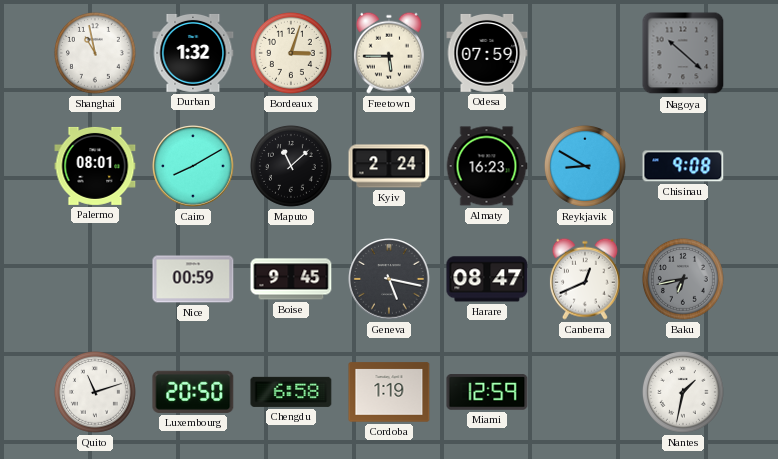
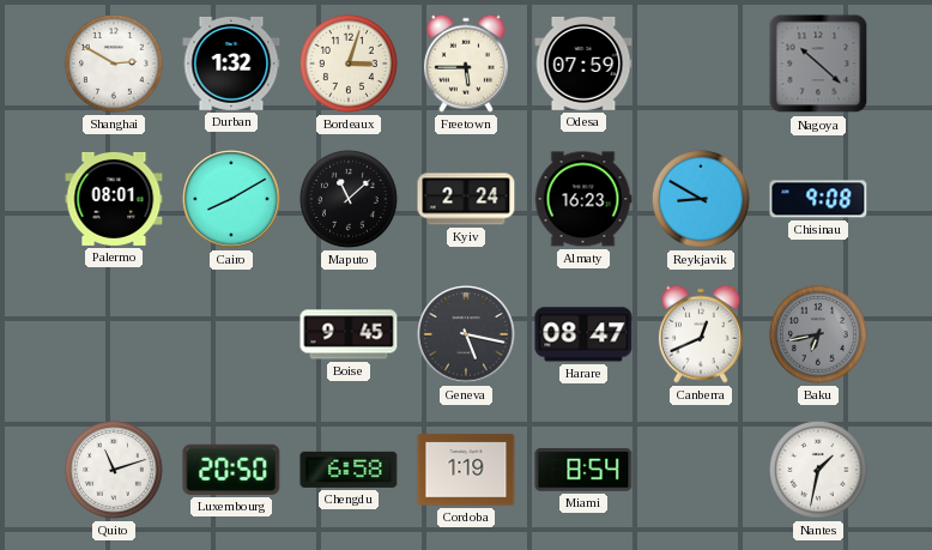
Shanghai: 10:58 -> 2:50 (114, 64)
Nice: 00:59 -> none (193, 279)
Miami: 12:59 -> 8:54 (583, 470)
